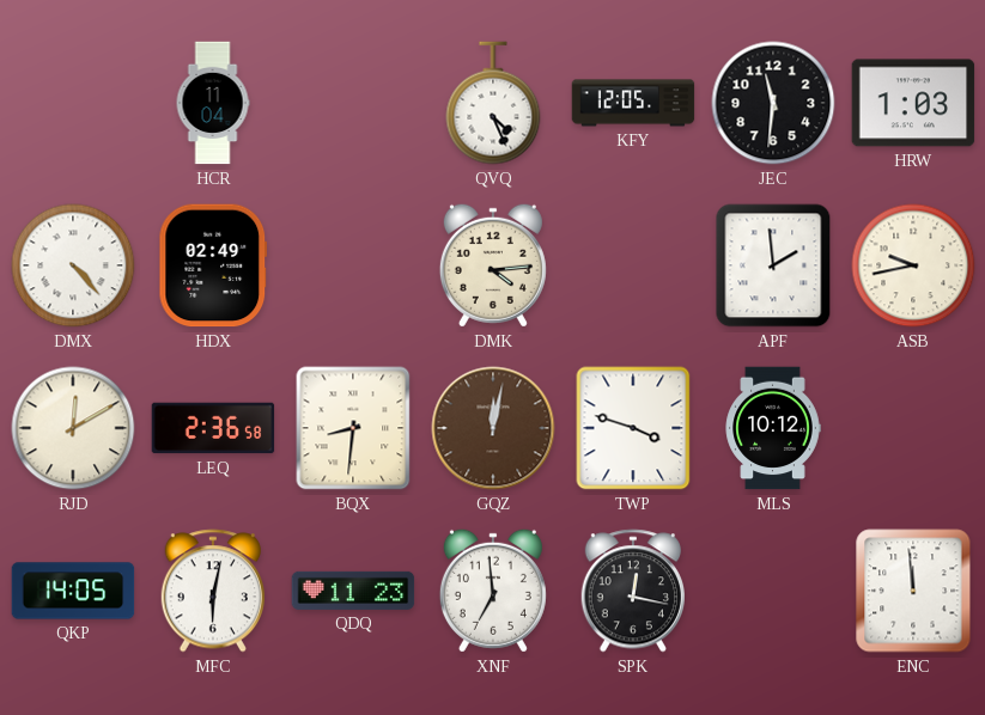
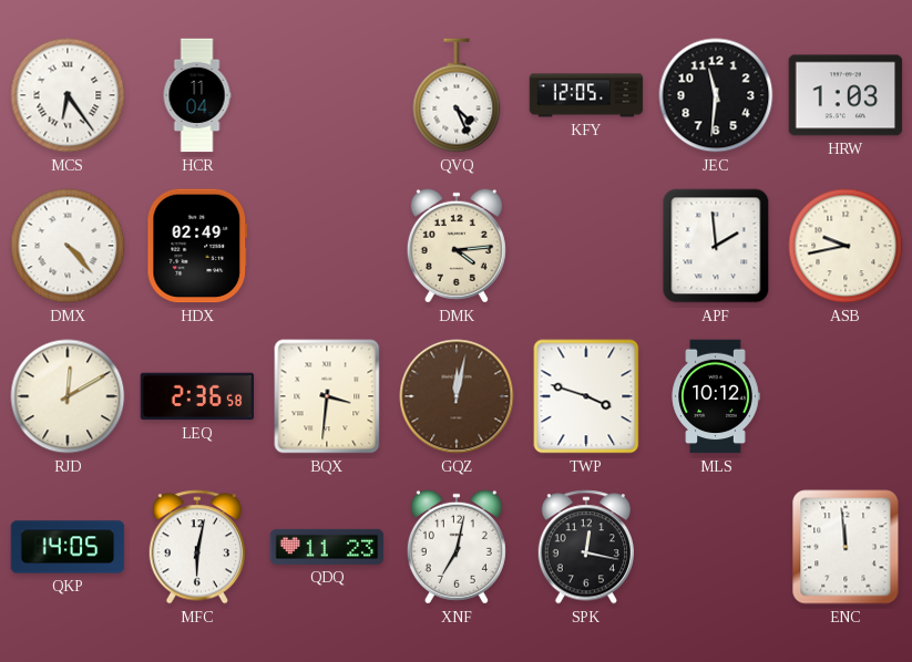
MCS: none -> 6:24 (68, 95)
BQX: 8:31 -> 3:31 (327, 396)
XNF: 6:59 -> 7:02 (457, 547)
